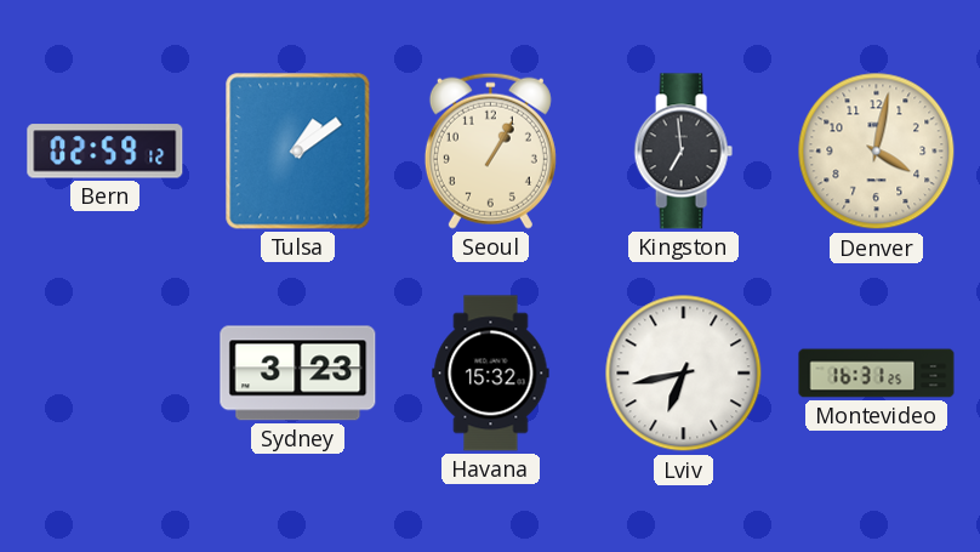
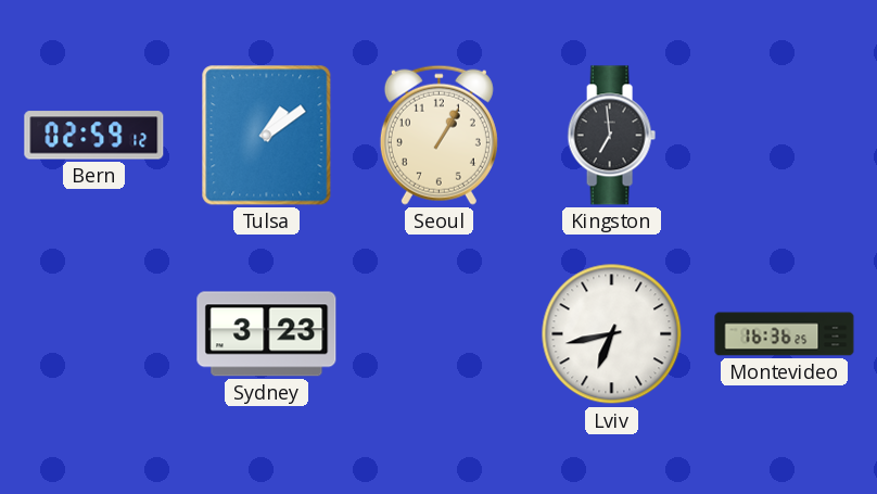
Denver: 4:02 -> none (877, 152)
Havana: 15:32 -> none (491, 374)
Montevideo: 16:31 -> 16:36 (785, 334)
